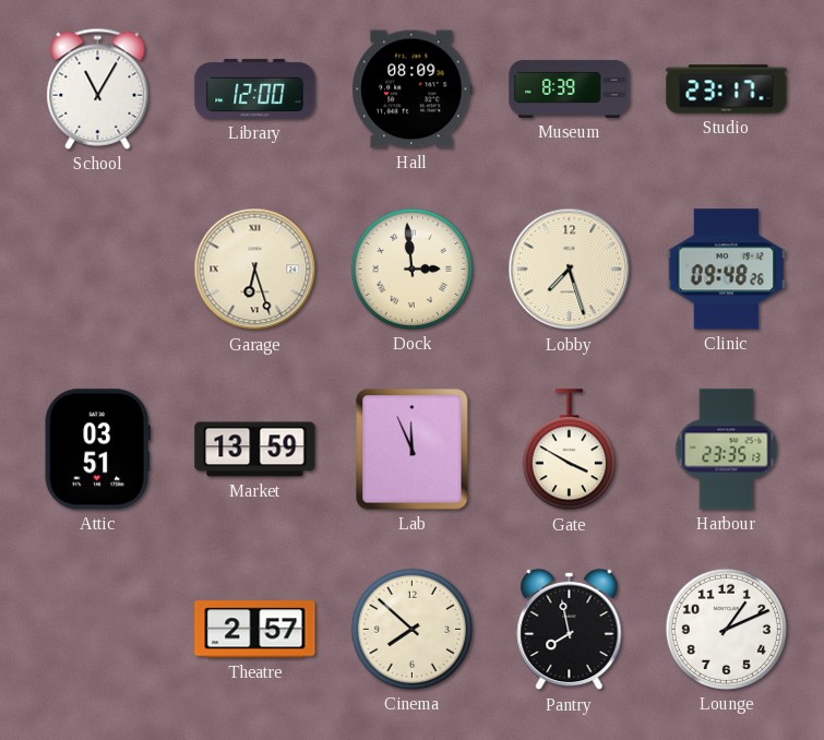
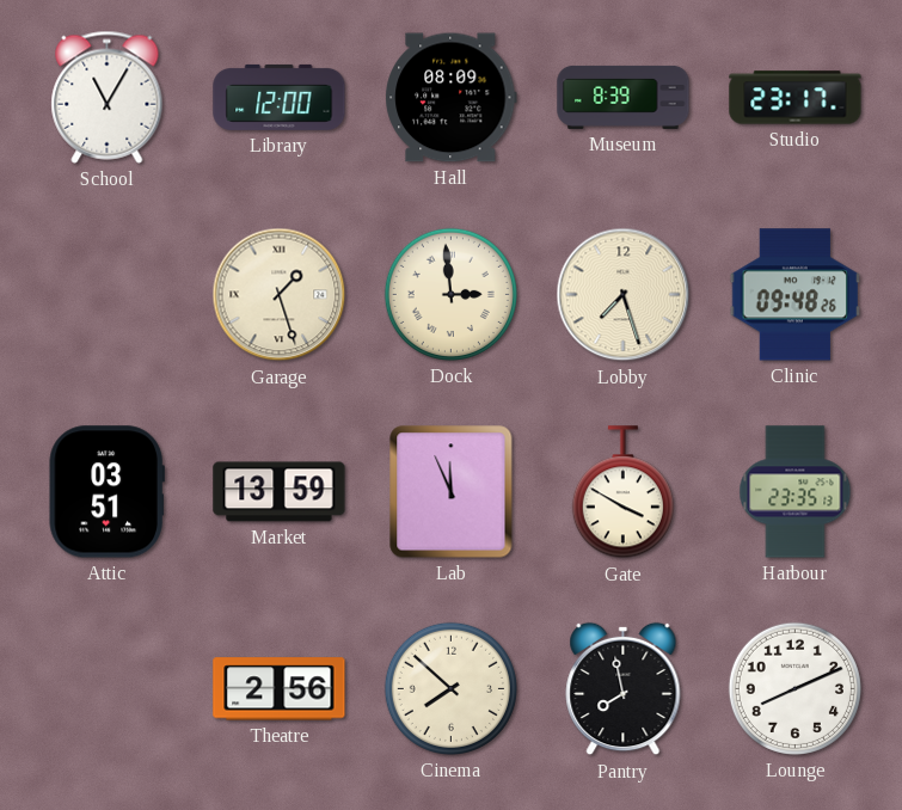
Garage: 6:27 -> 1:27 (280, 295)
Theatre: 2:57 -> 2:56 (280, 689)
Lounge: 1:11 -> 8:11 (794, 688)
